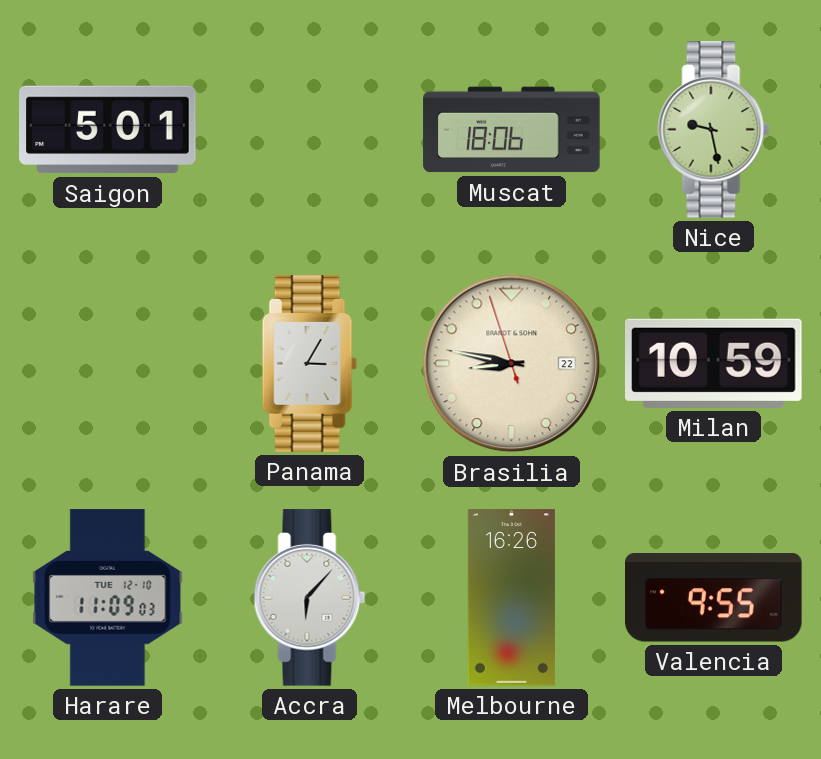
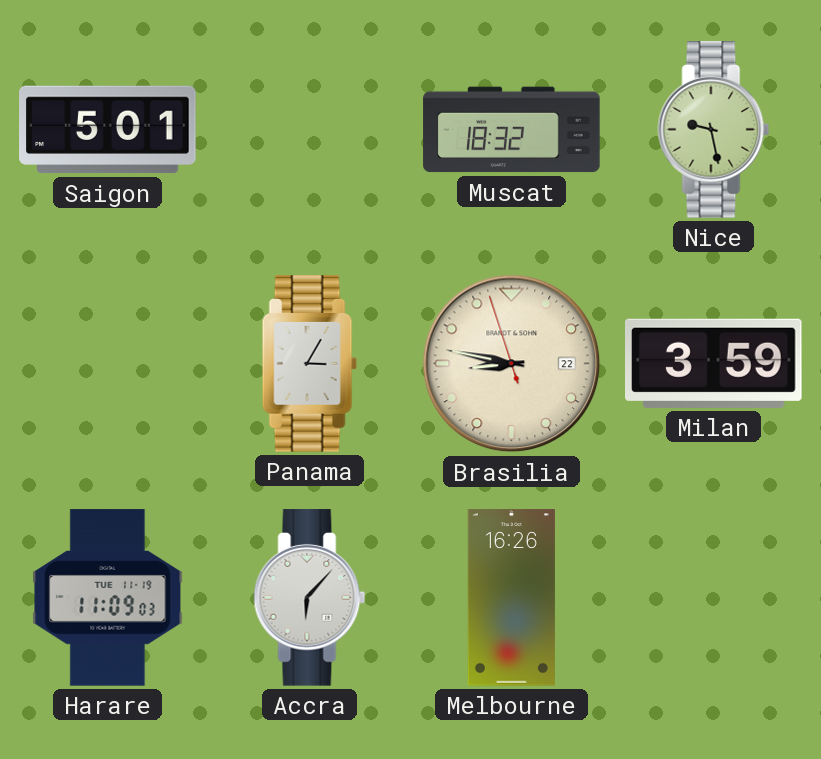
Muscat: 18:06 -> 18:32 (512, 130)
Milan: 10:59 -> 3:59 (714, 363)
Harare date: TUE 12-10 -> TUE 11-19 (108, 598)
Valencia: 9:55 -> none (714, 598)
